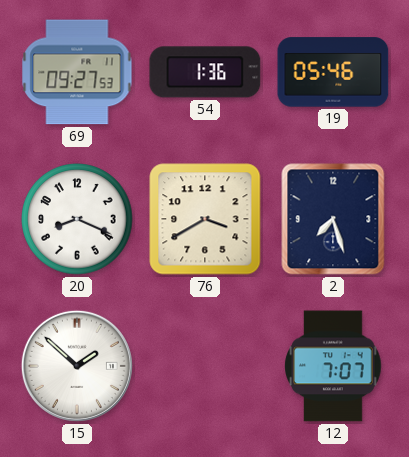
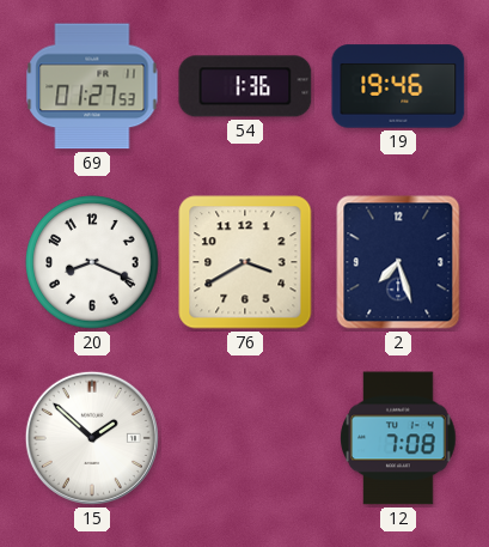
69: 09:27 -> 01:27 (92, 86)
19: 05:46 -> 19:46 (398, 86)
12: 7:07 -> 7:08 (398, 438)
